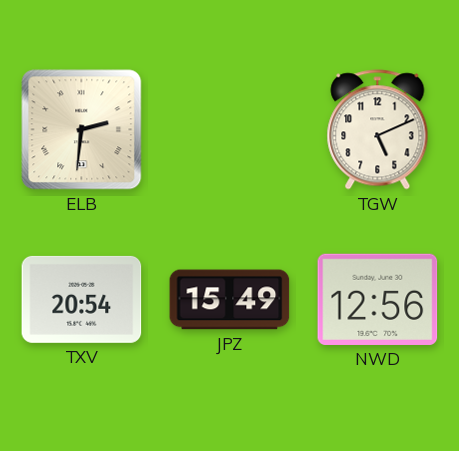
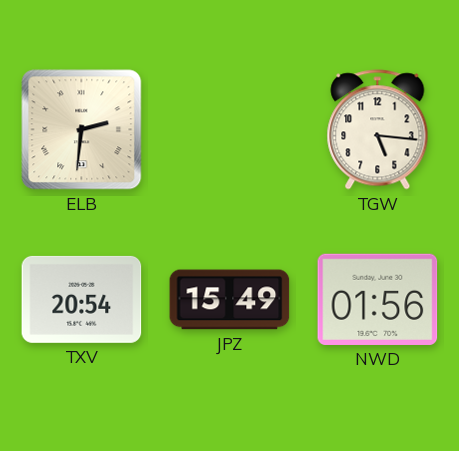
TGW: 5:11 -> 5:16 (378, 130)
NWD: 12:56 -> 01:56 (378, 299)
